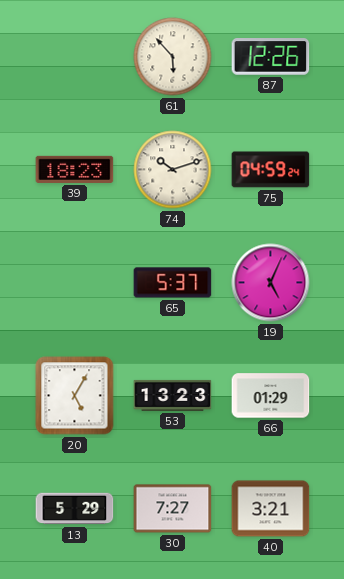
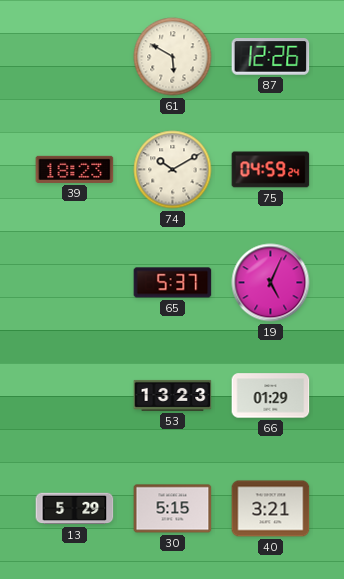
61: 5:53 -> 5:50 (173, 57)
74: 10:12 -> 10:10 (173, 170)
20: 5:05 -> none (75, 396)
30: 7:27 -> 5:15 (173, 509)
